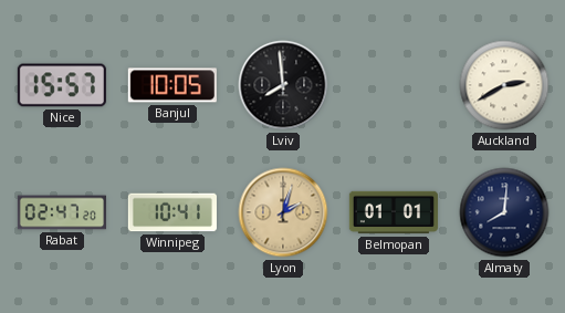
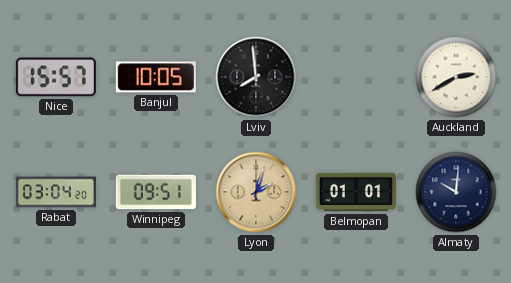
Rabat: 02:47 -> 03:04 (56, 192)
Winnipeg: 10:41 -> 09:51 (156, 192)
Almaty: 8:01 -> 10:01 (456, 192)
